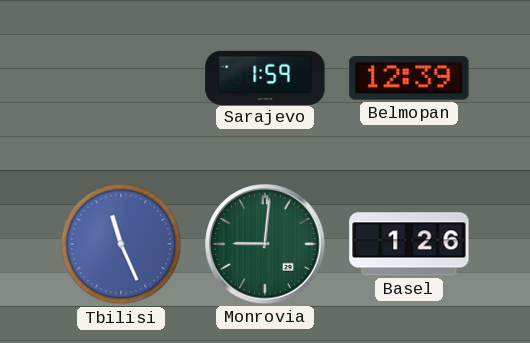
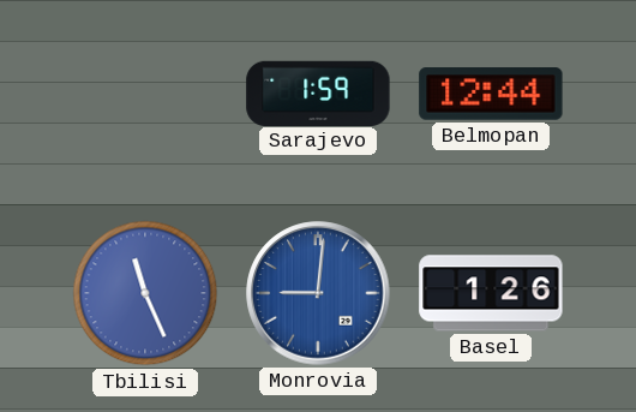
Belmopan: 12:39 -> 12:44 (491, 94)
Monrovia dial: green -> blue (318, 293)
